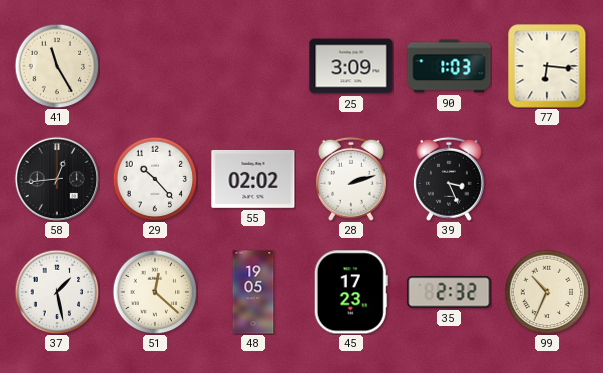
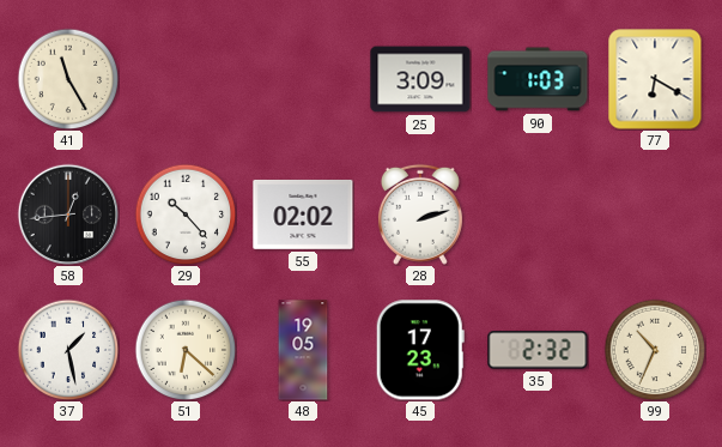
77: 6:16 -> 6:20 (655, 79)
39: 3:26 -> none (449, 179)
51: 12:22 -> 6:22 (186, 350)
